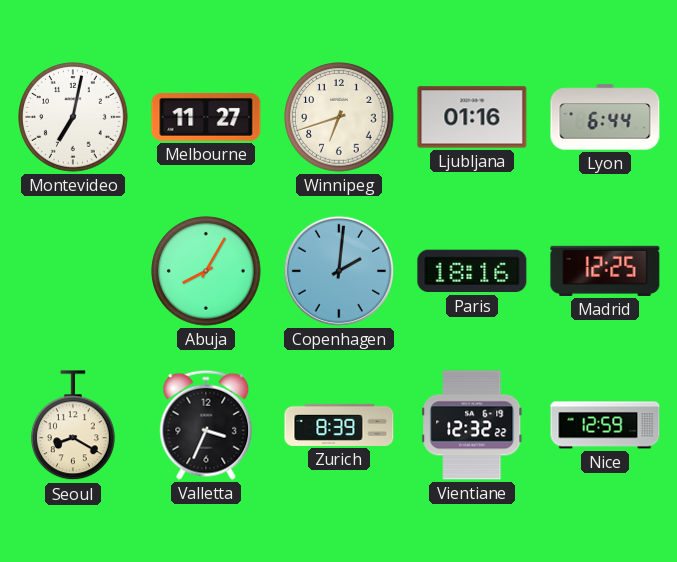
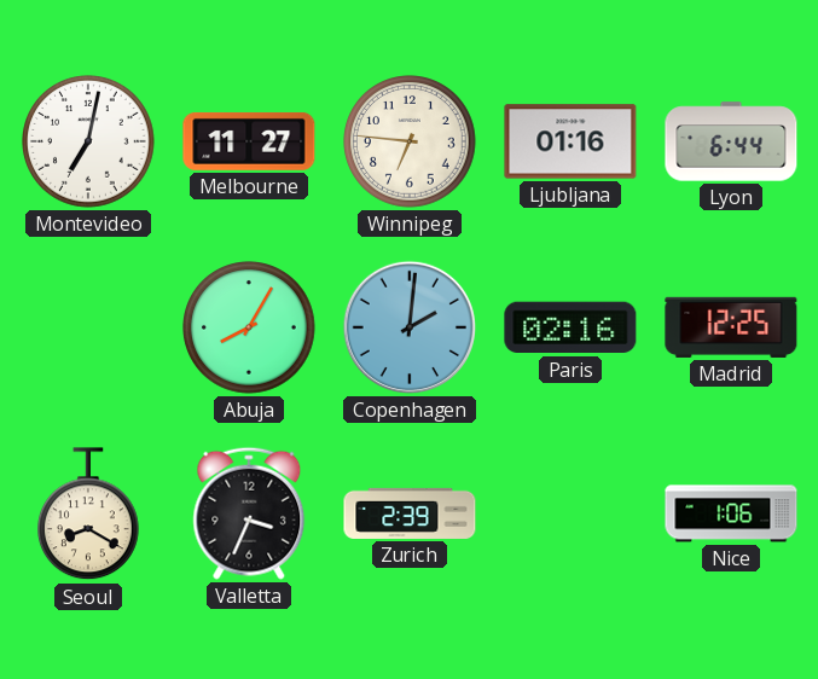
Winnipeg: 6:42 -> 6:46 (411, 143)
Paris: 18:16 -> 02:16 (570, 327)
Zurich: 8:39 -> 2:39 (410, 513)
Vientiane: 12:32 -> none (472, 425)
Nice: 12:59 -> 1:06 (731, 513)
